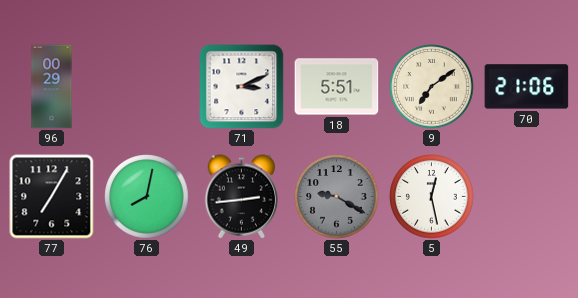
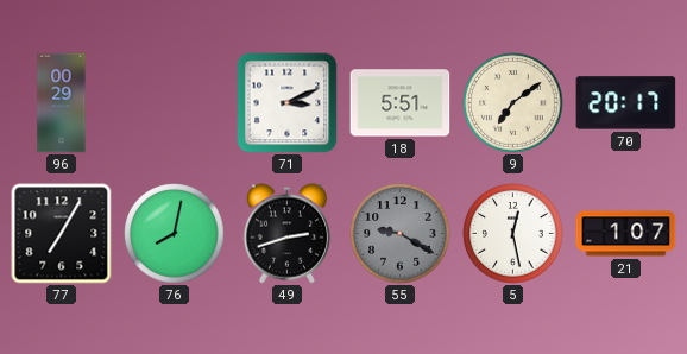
70: 21:06 -> 20:17 (626, 103)
49: 2:44 -> 2:42 (288, 234)
21: none -> 1:07 (626, 234)
